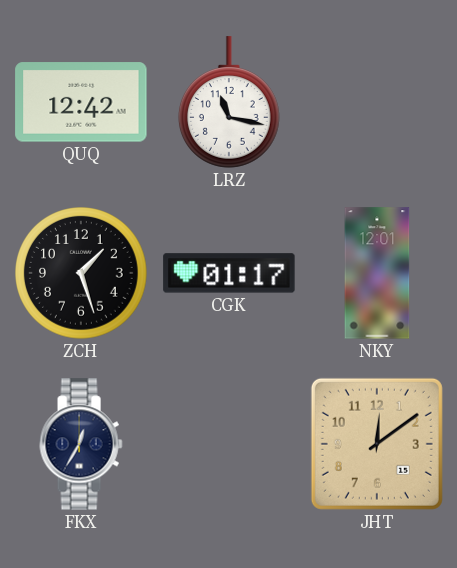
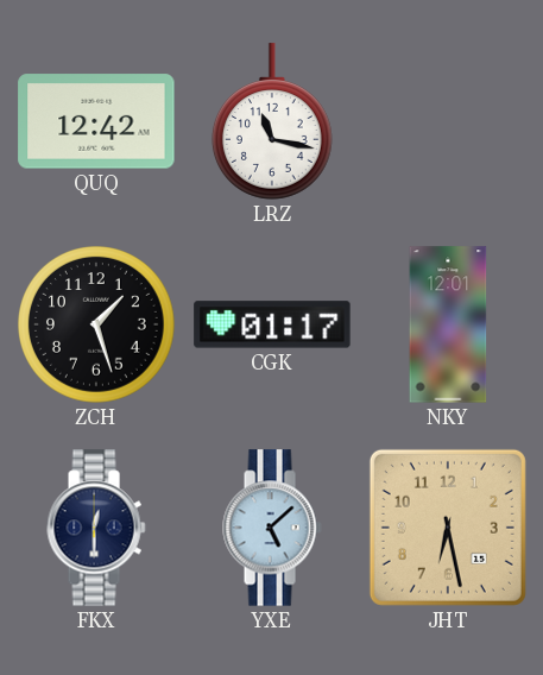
FKX: 12:35 -> 12:30 (96, 528)
YXE: none -> 5:08 (272, 528)
JHT: 12:09 -> 6:28 (448, 528)
